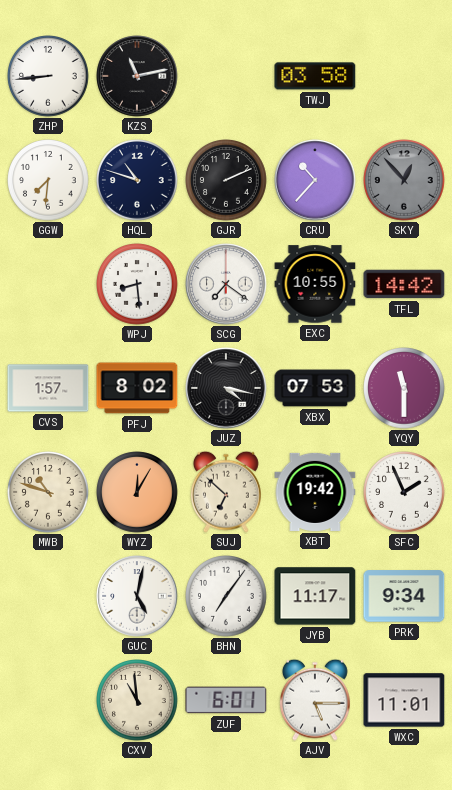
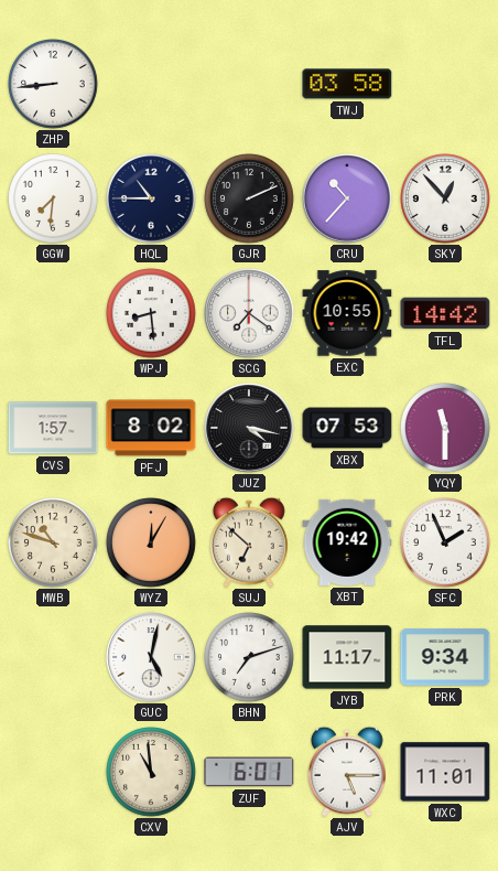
KZS: 11:13 -> none (137, 76)
HQL: 10:48 -> 10:45 (151, 198)
SKY dial: grey -> white (445, 198)
BHN: 7:06 -> 7:12 (249, 657)
